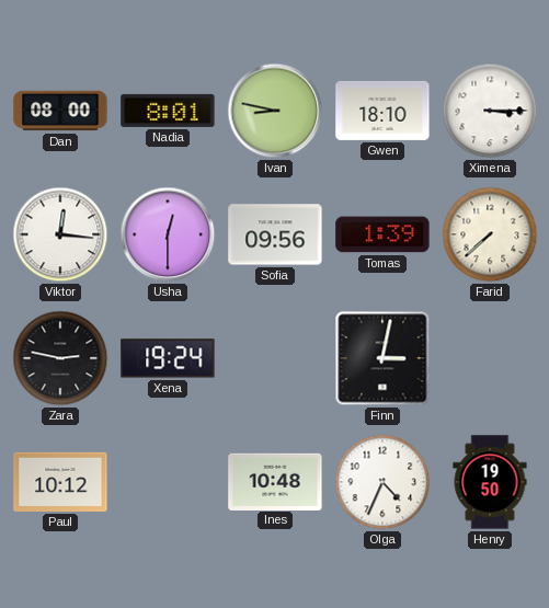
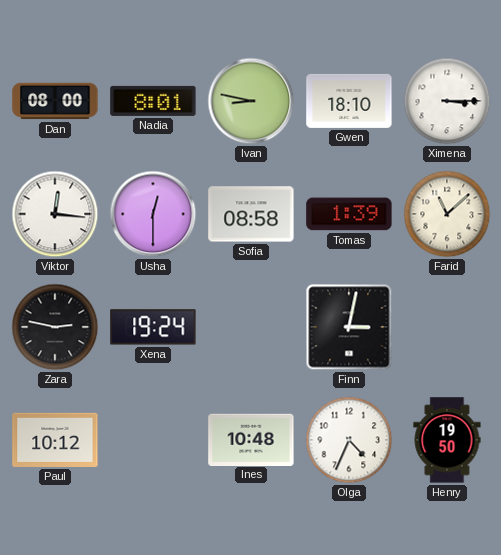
Sofia: 09:56 -> 08:58 (251, 214)
Farid: 7:38 -> 11:08 (447, 214)
